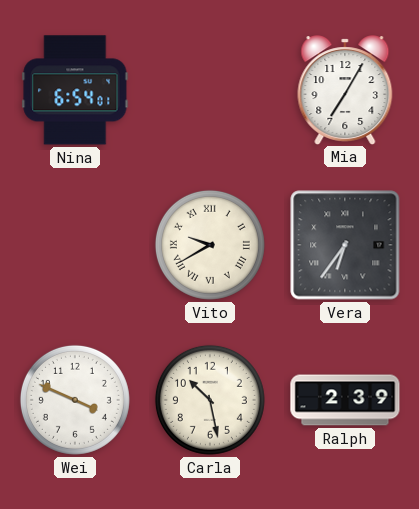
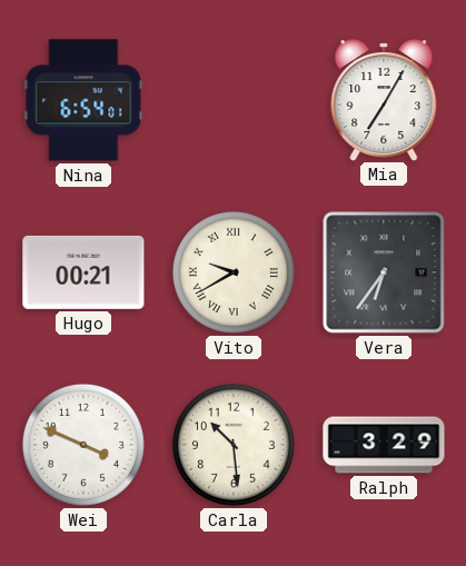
Hugo: none -> 00:21 (83, 272)
Carla: 10:28 -> 10:29 (234, 445)
Ralph: 2:39 -> 3:29 (384, 445)
